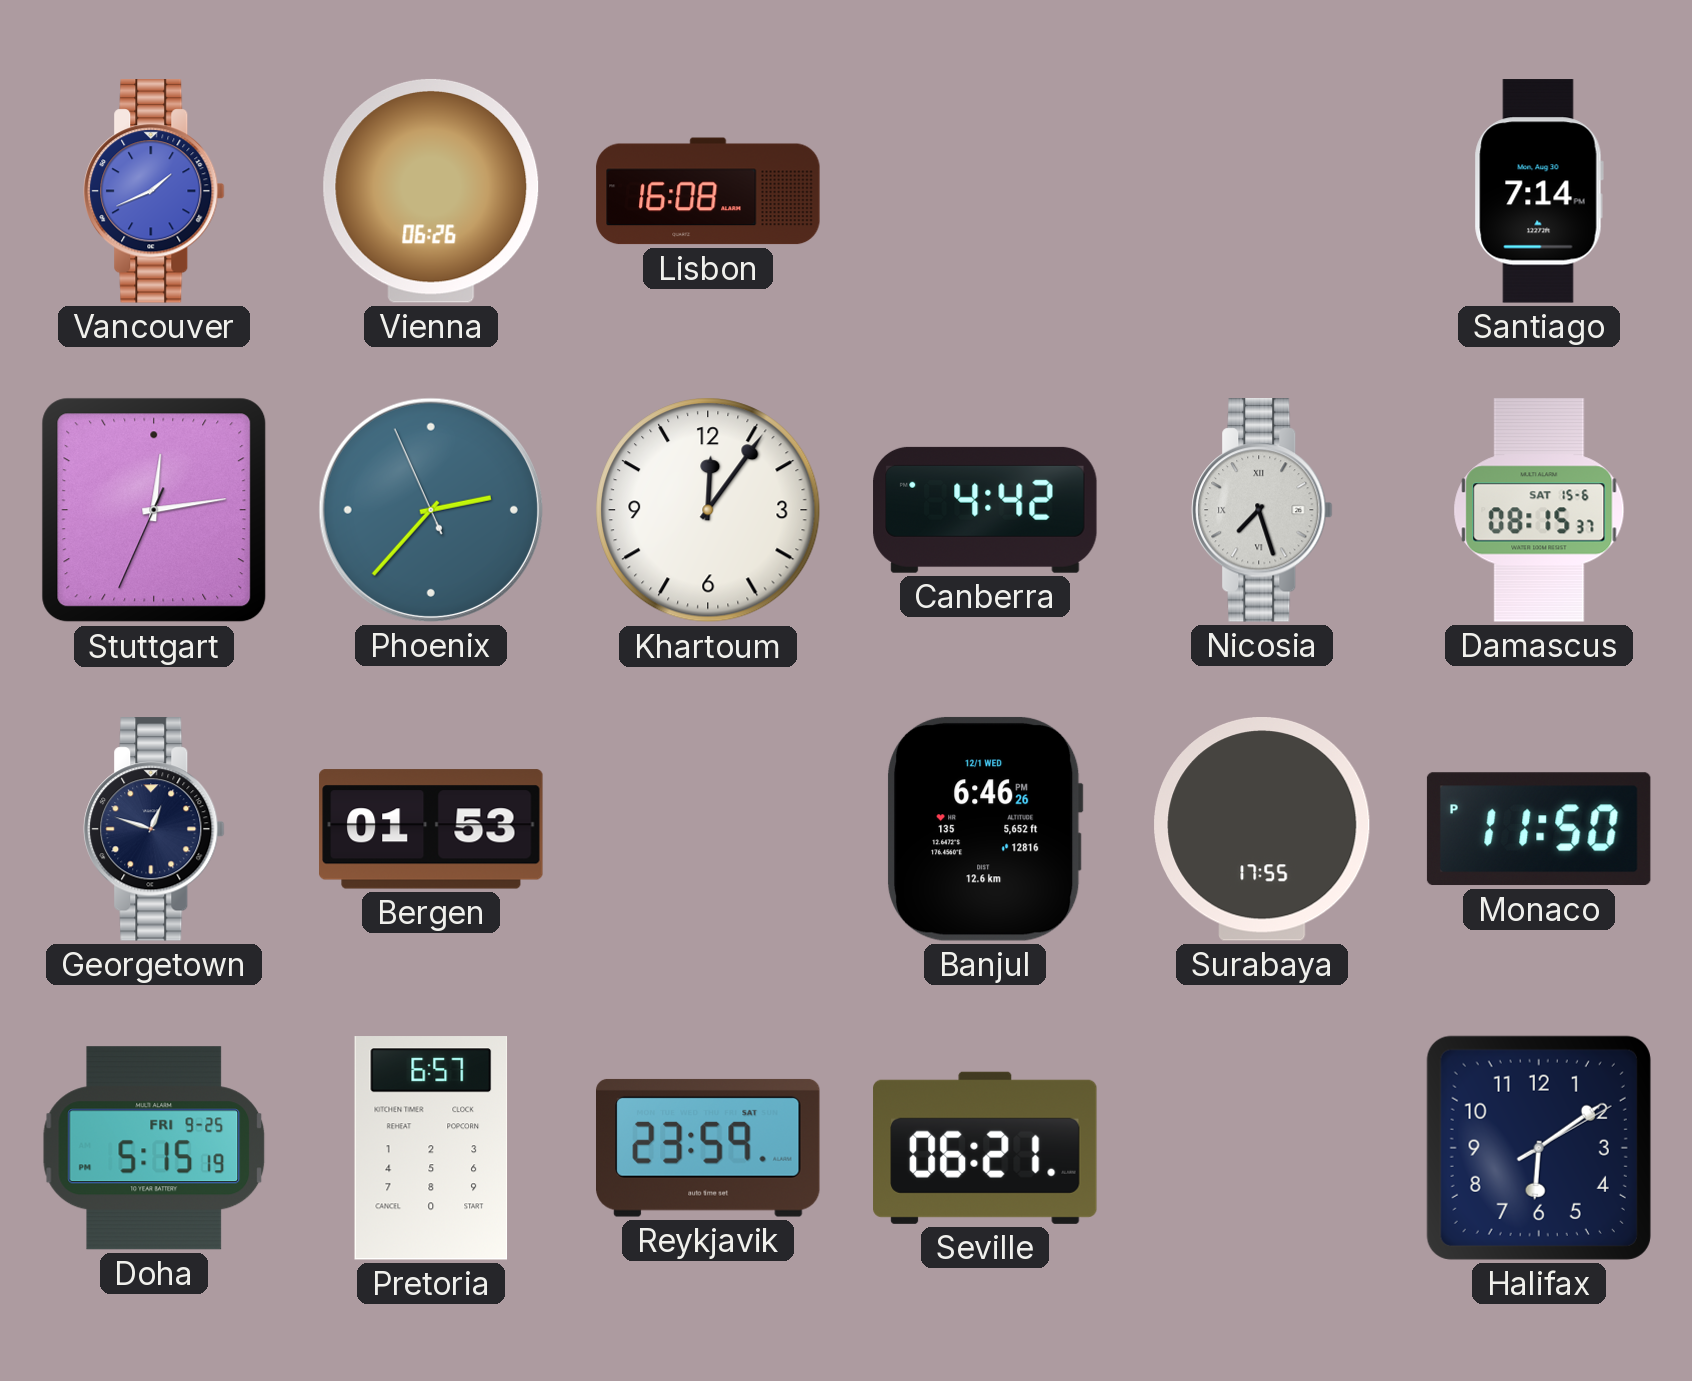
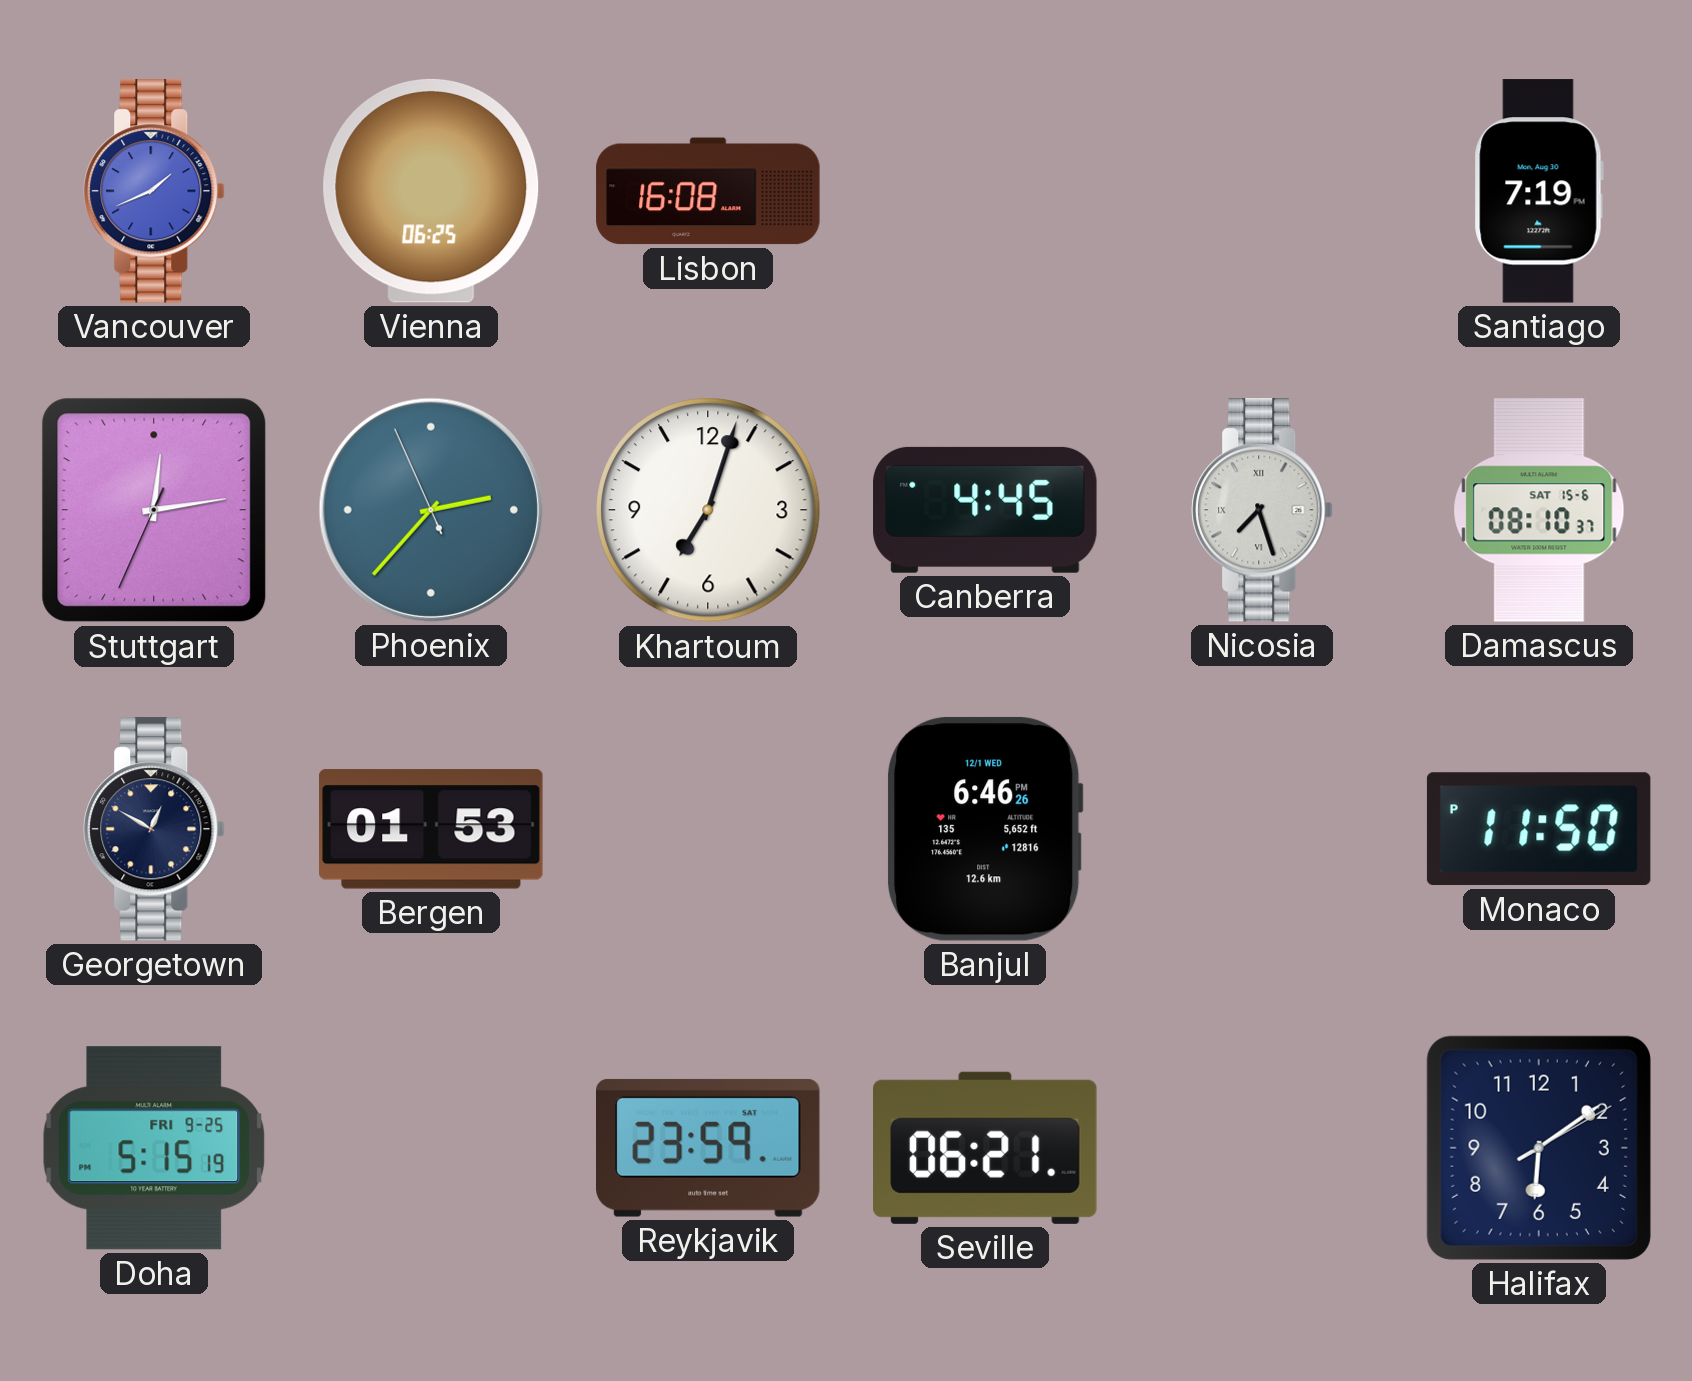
Vienna: 06:26 -> 06:25 (431, 191)
Santiago: 7:14 -> 7:19 (1539, 191)
Khartoum: 12:06 -> 7:03 (708, 510)
Canberra: 4:42 -> 4:45 (985, 510)
Damascus: 08:15 -> 08:10 (1539, 510)
Georgetown: 12:48 -> 12:50 (154, 829)
Surabaya: 17:55 -> none (1262, 829)
Pretoria: 6:57 -> none (431, 1148)
